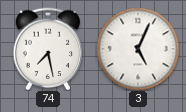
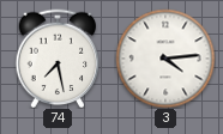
3: 5:04 -> 4:14 (165, 59)
